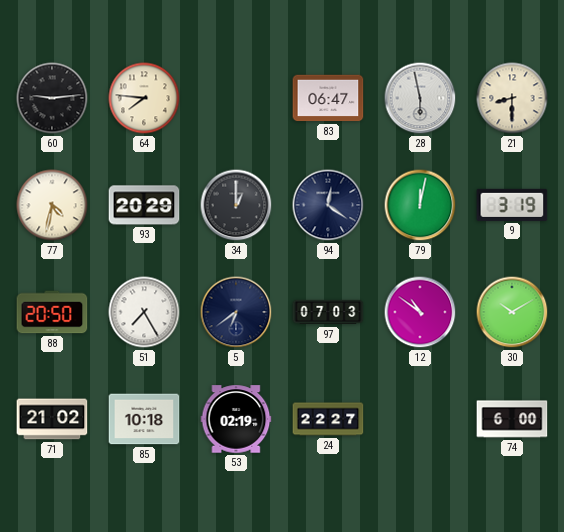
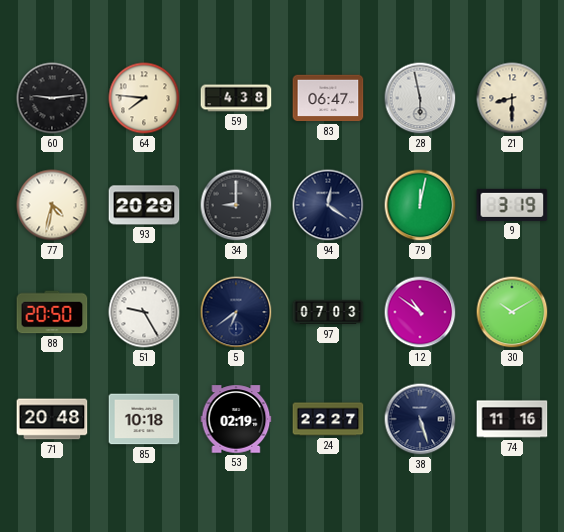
59: none -> 4:38 (236, 98)
34: 1:00 -> 9:00 (236, 205)
51: 7:25 -> 9:25 (144, 312)
71: 21:02 -> 20:48 (52, 419)
38: none -> 5:27 (420, 419)
74: 6:00 -> 11:16 (512, 419)
